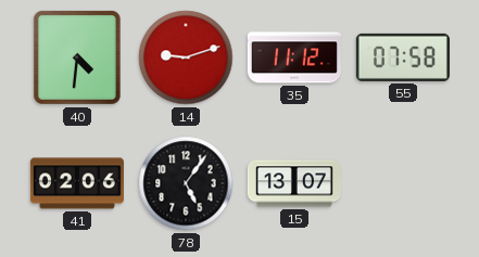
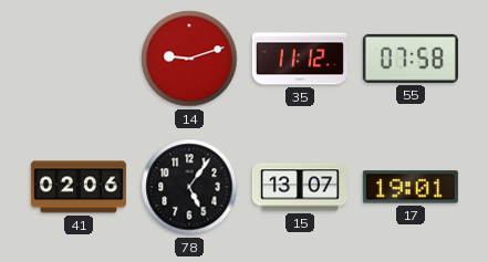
40: 4:31 -> none (77, 57)
17: none -> 19:01 (411, 187)
